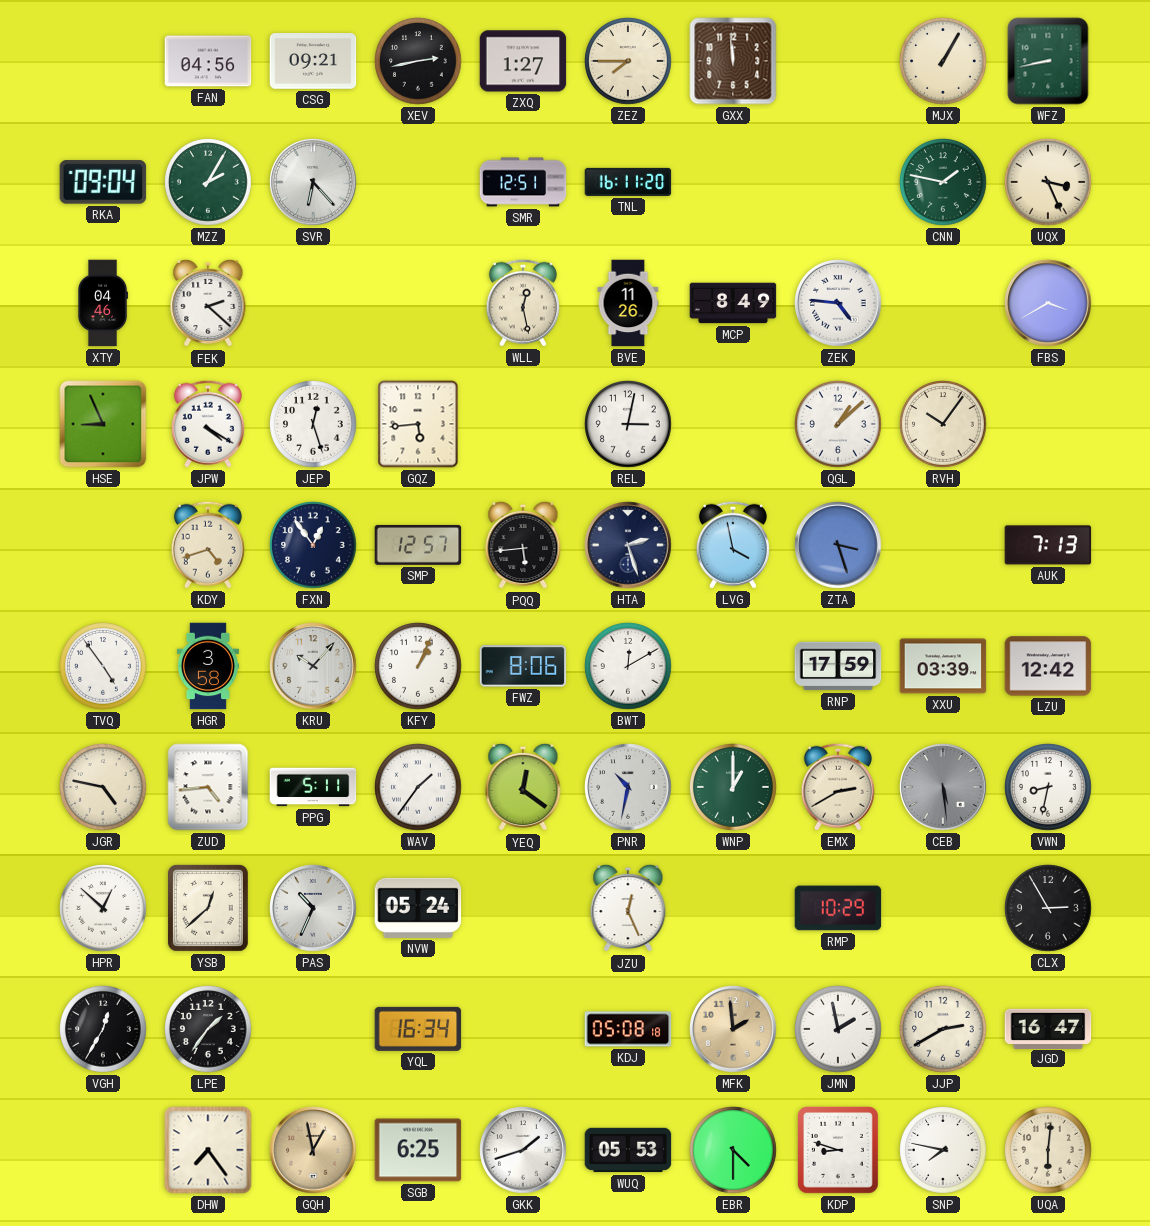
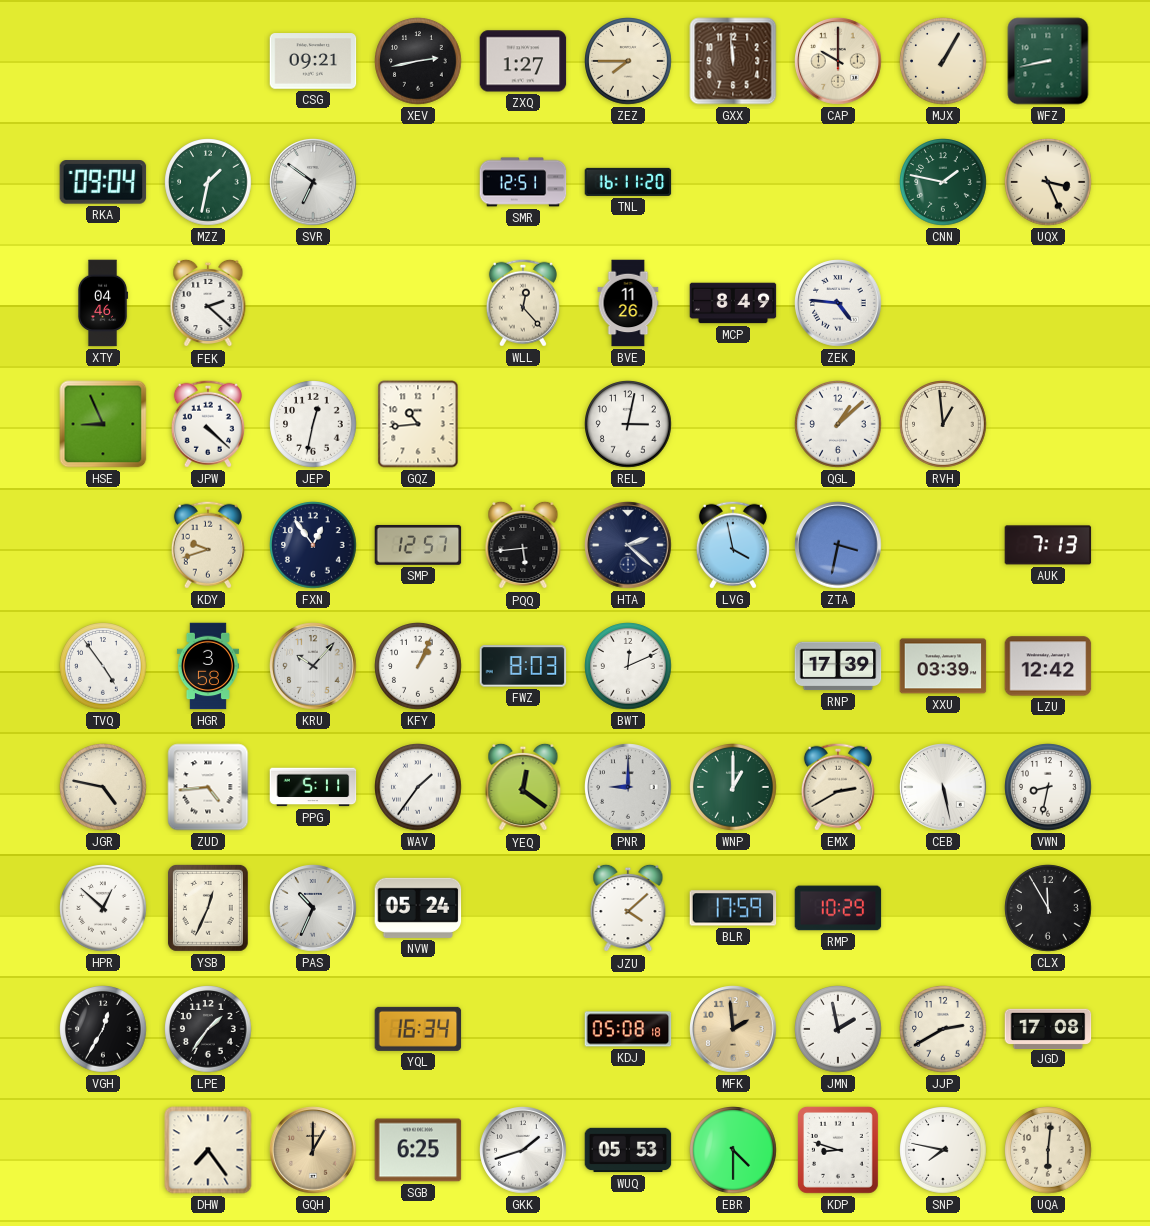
FAN: 04:56 -> none (208, 61)
CAP: none -> 10:00 (838, 61)
MZZ: 2:05 -> 1:32 (208, 182)
SVR: 6:23 -> 6:51 (313, 182)
WLL: 12:28 -> 12:23 (523, 303)
FBS: 3:40 -> none (1048, 303)
JPW: 4:20 -> 4:22 (208, 424)
JEP: 12:27 -> 12:32 (313, 424)
GQZ: 5:44 -> 10:44 (418, 424)
RVH: 10:06 -> 12:59 (943, 424)
KDY: 4:42 -> 9:42 (208, 545)
HTA: 2:27 -> 2:22 (628, 545)
ZTA: 3:27 -> 3:32 (838, 545)
FWZ: 8:06 -> 8:03 (523, 666)
BWT: 12:10 -> 12:11 (628, 666)
RNP: 17:59 -> 17:39 (838, 666)
PNR: 10:32 -> 9:00 (628, 787)
CEB: 5:29 -> 5:28 (943, 787)
CEB dial: grey -> white (943, 787)
YSB: 12:38 -> 12:34 (208, 908)
JZU: 12:26 -> 4:08 (628, 908)
BLR: none -> 17:59 (733, 908)
CLX: 2:55 -> 11:55 (1048, 908)
JGD: 16:47 -> 17:08 (1048, 1028)
GQH: 12:58 -> 1:00 (313, 1150)
